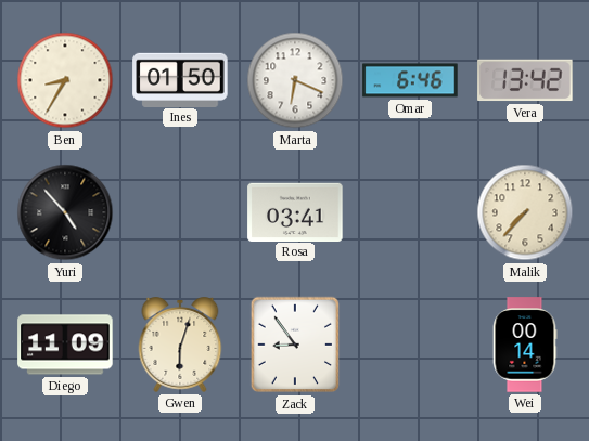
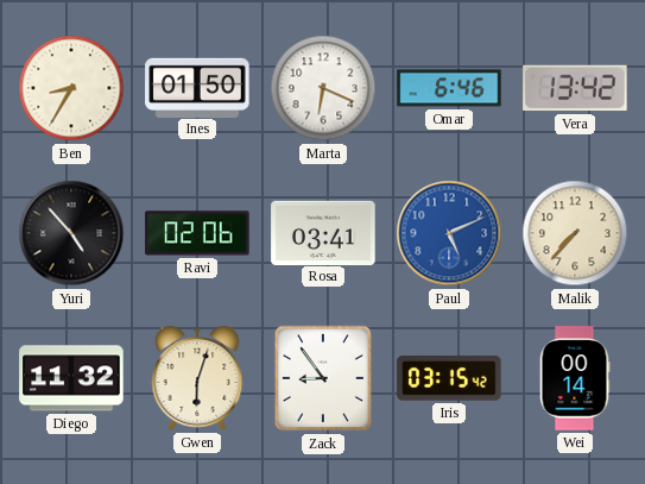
Ravi: none -> 02:06 (197, 233)
Paul: none -> 5:11 (449, 233)
Diego: 11:09 -> 11:32 (71, 378)
Iris: none -> 03:15 (449, 378)
